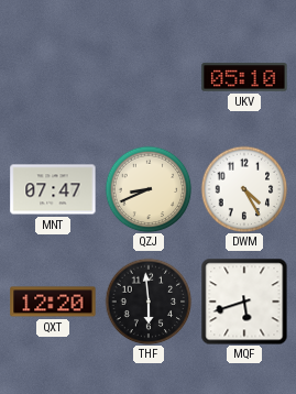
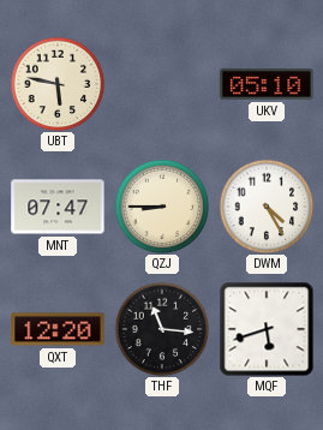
UBT: none -> 5:47 (58, 84)
QZJ: 8:41 -> 8:45 (162, 207)
THF: 5:59 -> 11:16 (162, 329)
